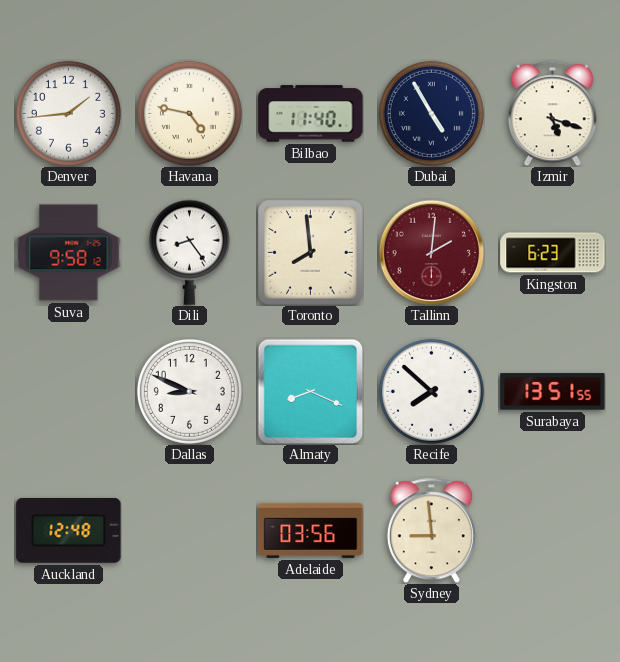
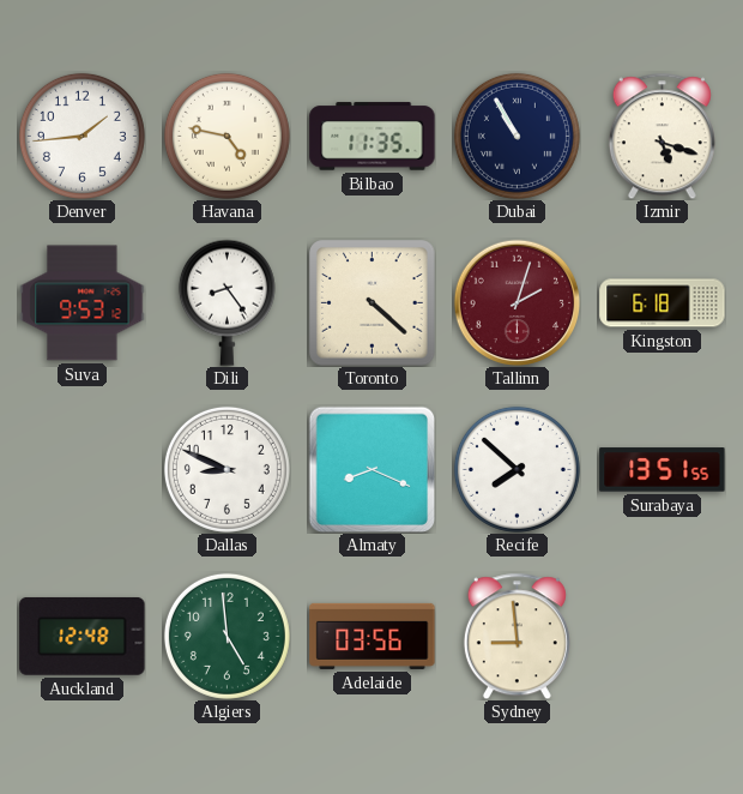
Bilbao: 11:40 -> 11:35 (373, 137)
Dubai: 4:55 -> 10:55 (517, 136)
Suva: 9:58 -> 9:53 (83, 303)
Toronto: 7:59 -> 4:22 (373, 303)
Tallinn: 2:01 -> 2:03 (517, 302)
Kingston: 6:23 -> 6:18 (663, 303)
Algiers: none -> 4:59 (226, 636)
